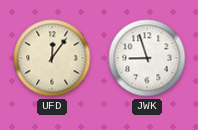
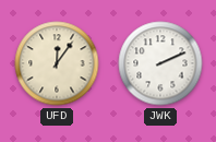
JWK: 8:57 -> 2:11 (160, 63)
